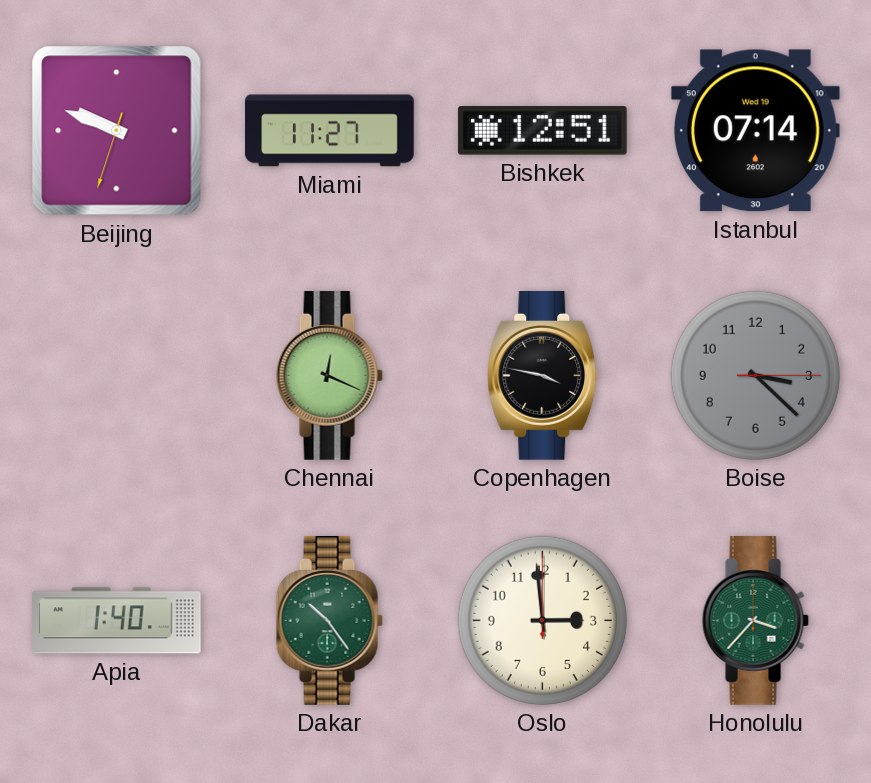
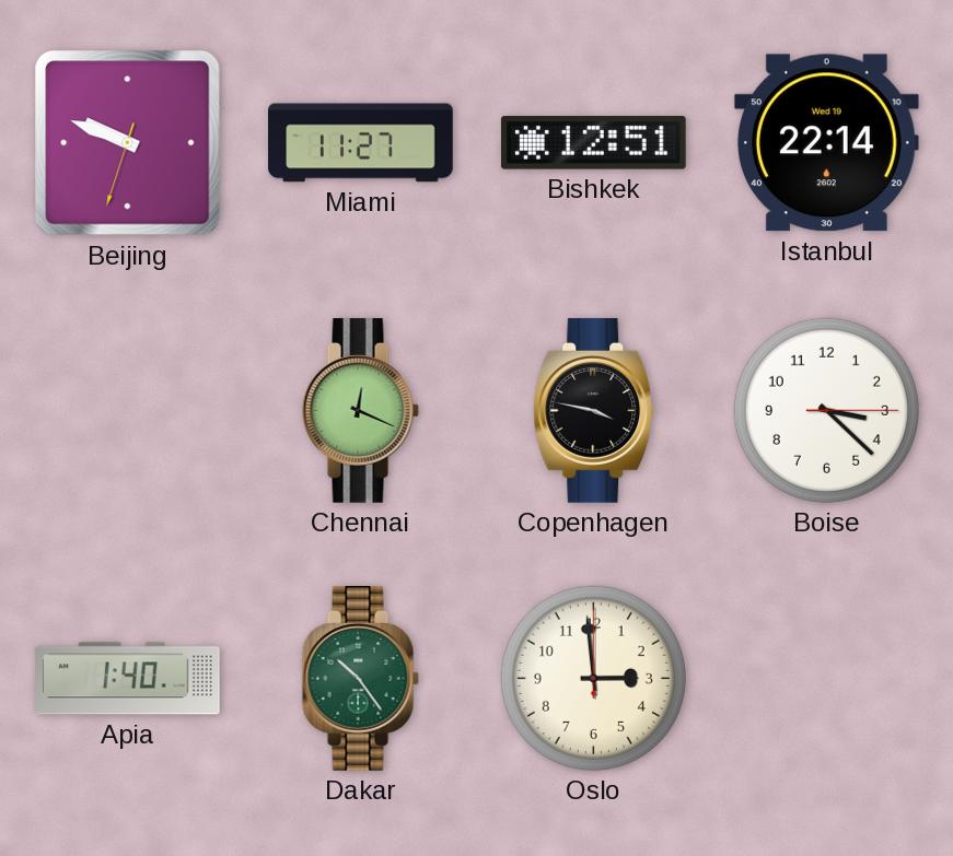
Istanbul: 07:14 -> 22:14 (826, 143)
Boise dial: grey -> white (826, 410)
Honolulu: 3:37 -> none (755, 621)
